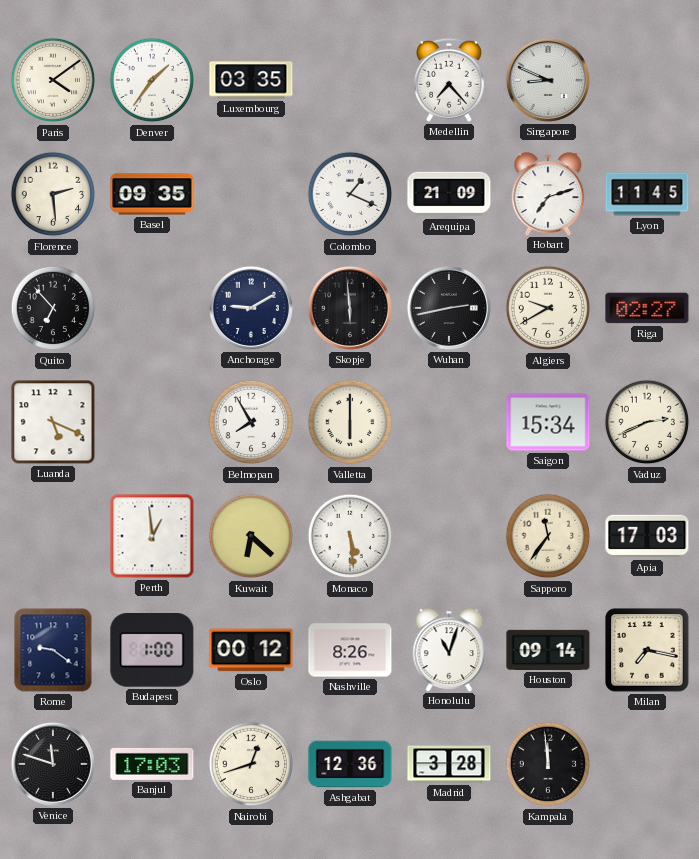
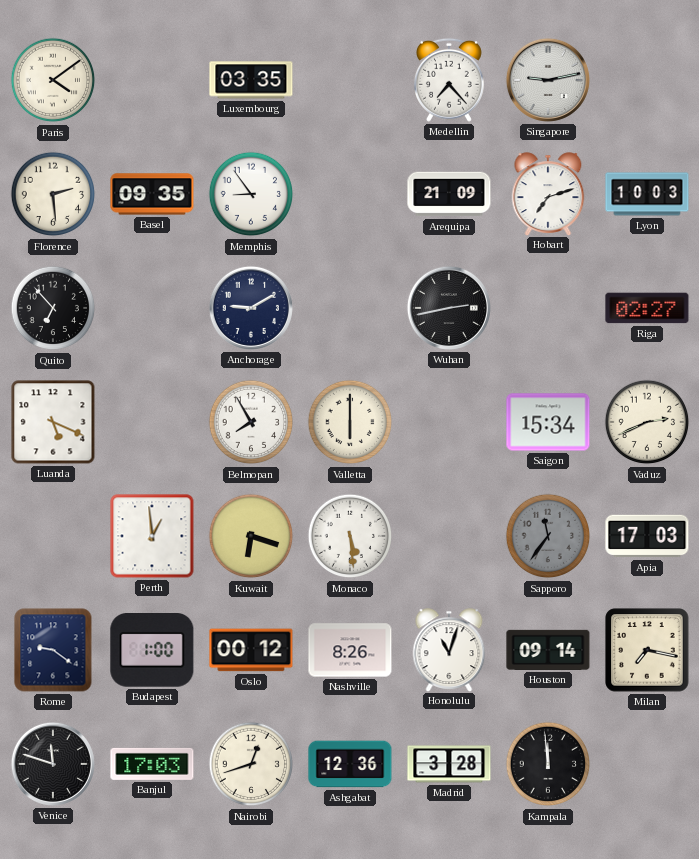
Denver: 1:36 -> none (152, 80)
Singapore: 8:49 -> 9:13 (548, 80)
Memphis: none -> 8:54 (251, 194)
Colombo: 1:19 -> none (350, 194)
Lyon: 11:45 -> 10:03 (647, 194)
Skopje: 5:59 -> none (350, 308)
Algiers: 9:40 -> none (548, 308)
Kuwait: 6:22 -> 6:18 (251, 536)
Sapporo dial: cream -> grey (548, 536)
